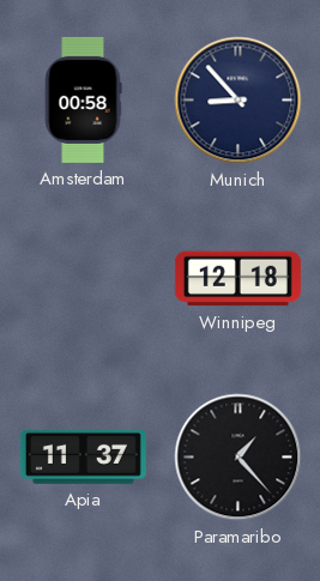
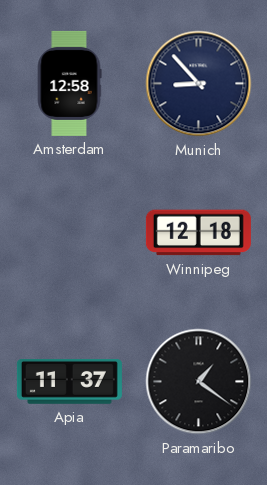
Amsterdam: 00:58 -> 12:58 (69, 83)
Paramaribo: 1:23 -> 1:21 (199, 382)
